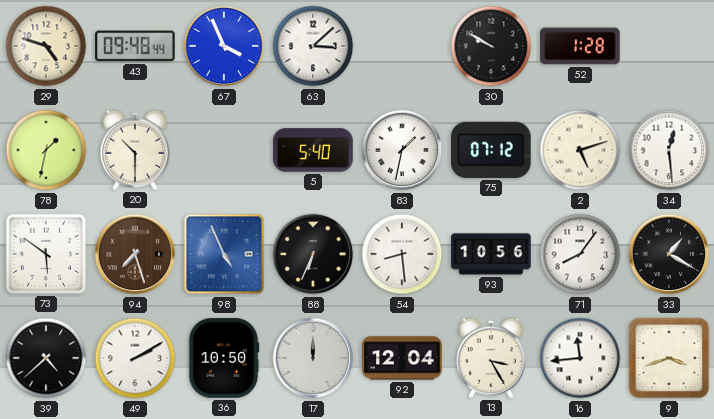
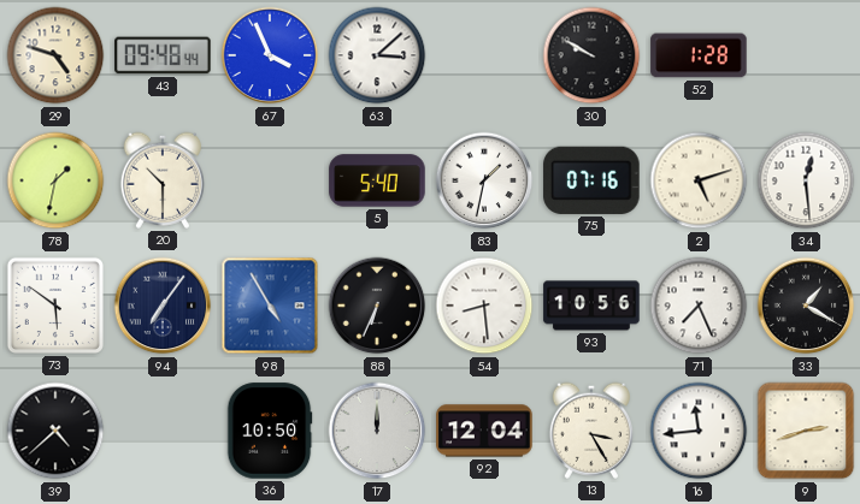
75: 07:12 -> 07:16 (591, 180)
94: 7:27 -> 7:06 (163, 306)
94 dial: brown -> navy (163, 306)
98: 4:56 -> 4:55 (270, 306)
71: 8:06 -> 7:26 (699, 306)
49: 2:10 -> none (135, 358)
9: 3:42 -> 2:42 (806, 431)
